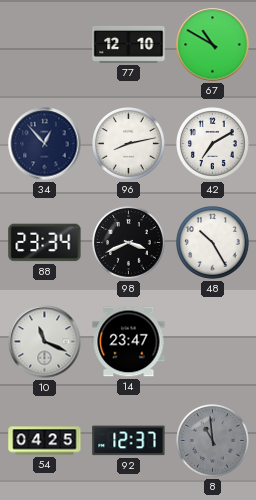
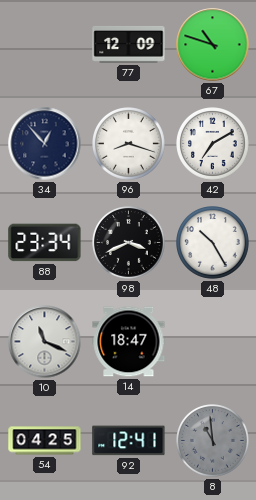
77: 12:10 -> 12:09 (129, 44)
67: 10:50 -> 10:48 (213, 45)
96: 8:13 -> 8:18 (129, 144)
14: 23:47 -> 18:47 (129, 342)
92: 12:37 -> 12:41 (129, 441)
